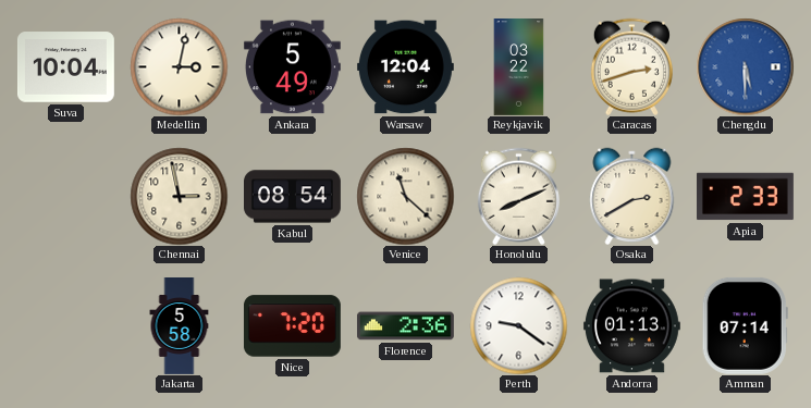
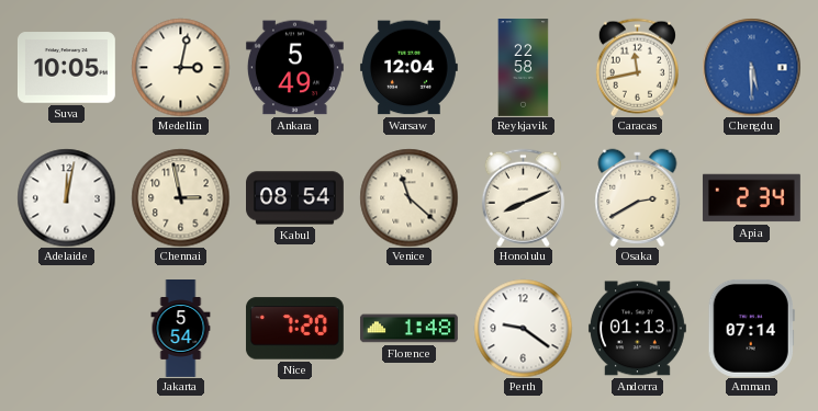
Suva: 10:04 -> 10:05 (66, 68)
Reykjavik: 03:22 -> 22:58 (524, 68)
Caracas: 2:42 -> 11:43 (637, 67)
Adelaide: none -> 12:02 (66, 197)
Apia: 2:33 -> 2:34 (751, 198)
Jakarta: 5:58 -> 5:54 (181, 329)
Florence: 2:36 -> 1:48 (408, 329)
